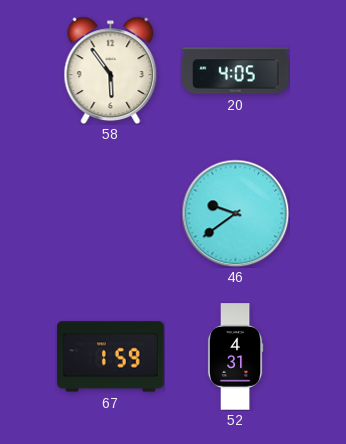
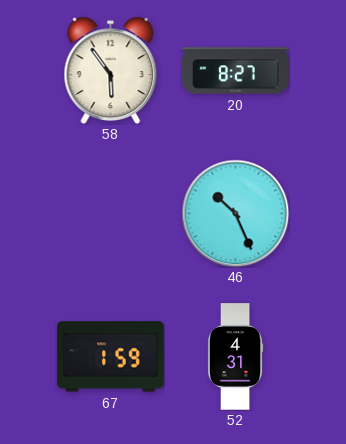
20: 4:05 -> 8:27 (236, 71)
46: 9:39 -> 10:26 (235, 213)
